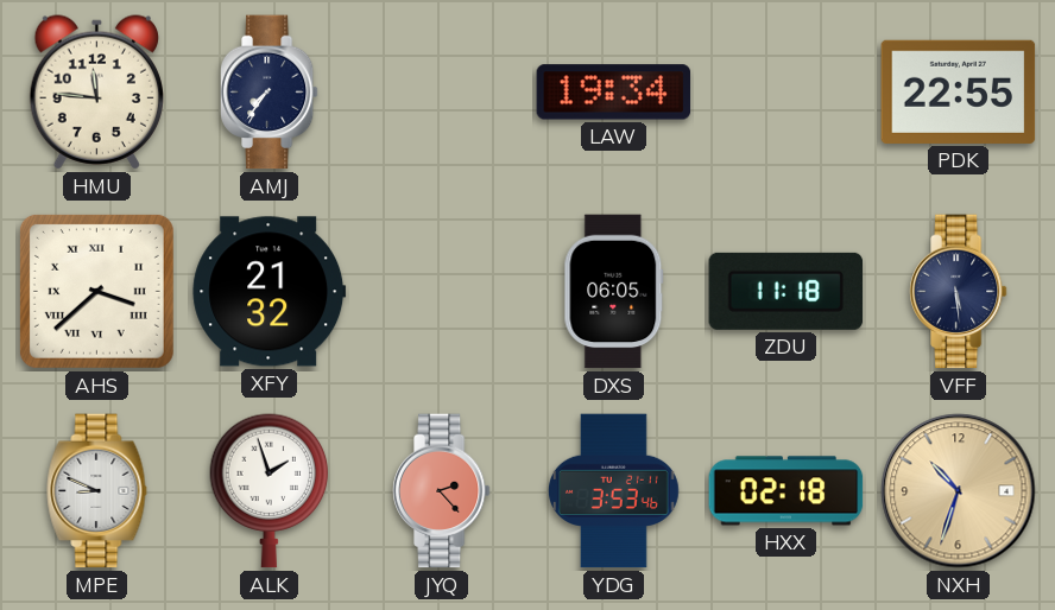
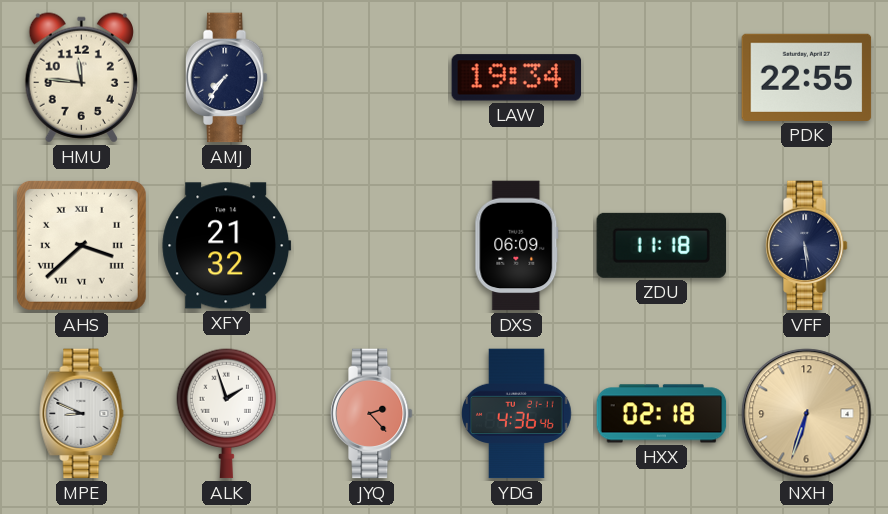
DXS: 06:05 -> 06:09 (517, 246)
YDG: 3:53 -> 4:36 (516, 414)
NXH: 10:33 -> 6:33 (807, 414)
